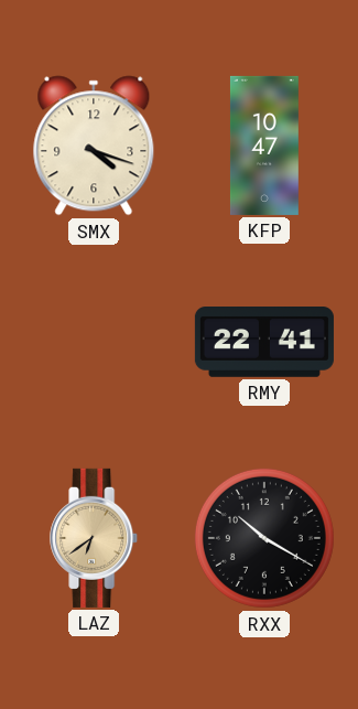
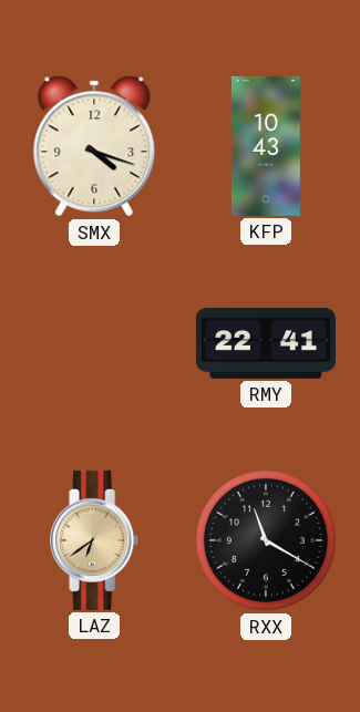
KFP: 10:47 -> 10:43 (266, 146)
RXX: 10:20 -> 11:20 (266, 540)
